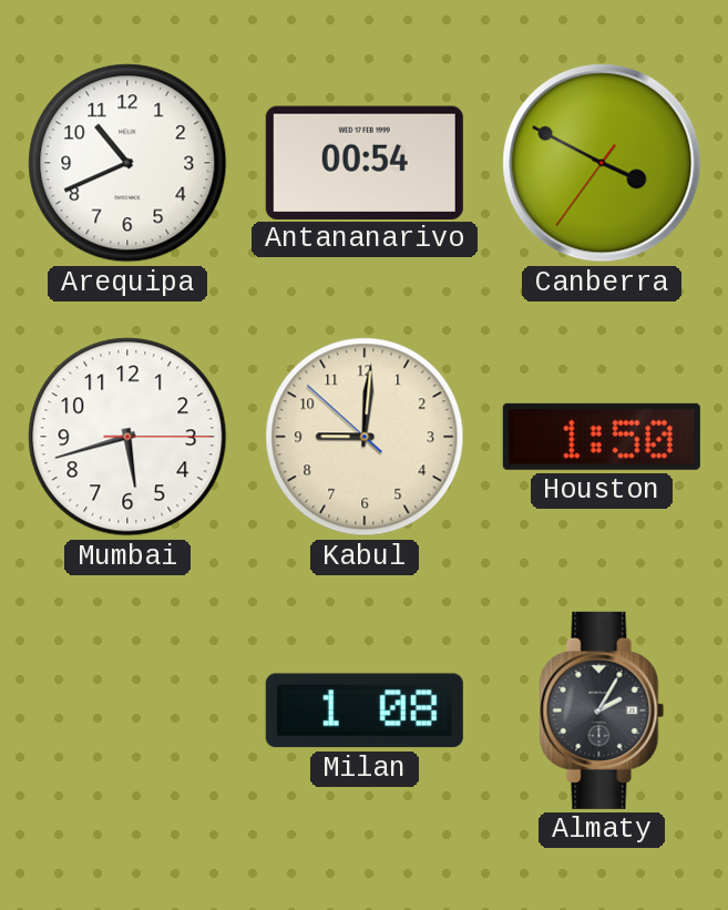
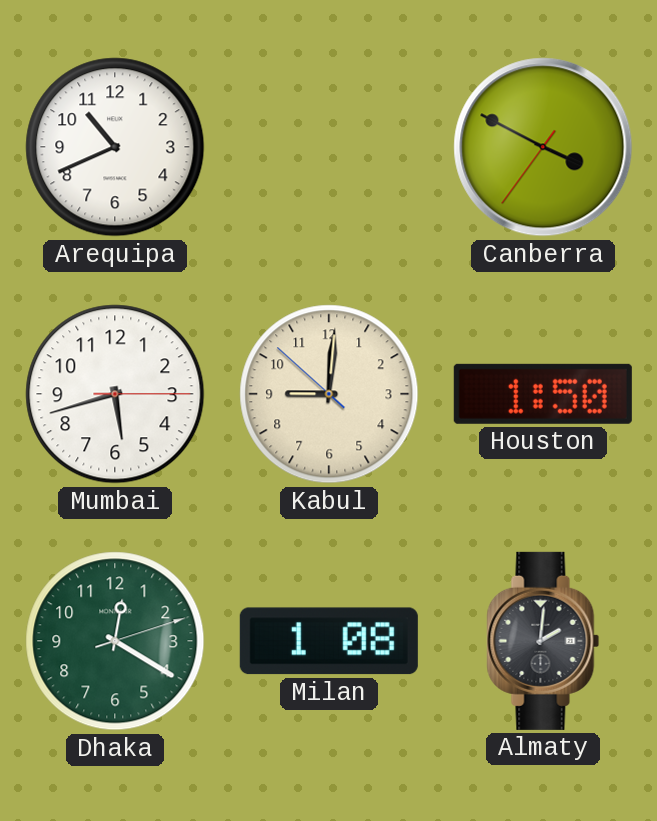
Antananarivo: 00:54 -> none (365, 162)
Dhaka: none -> 12:20 (115, 641)
Almaty: 2:05 -> 2:01 (543, 641)
